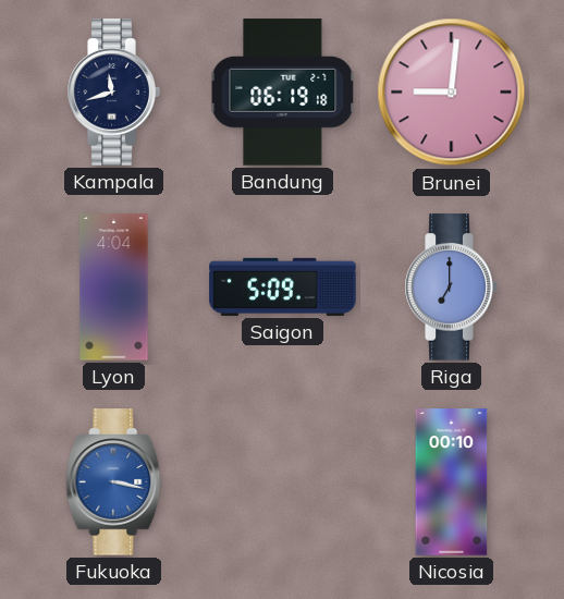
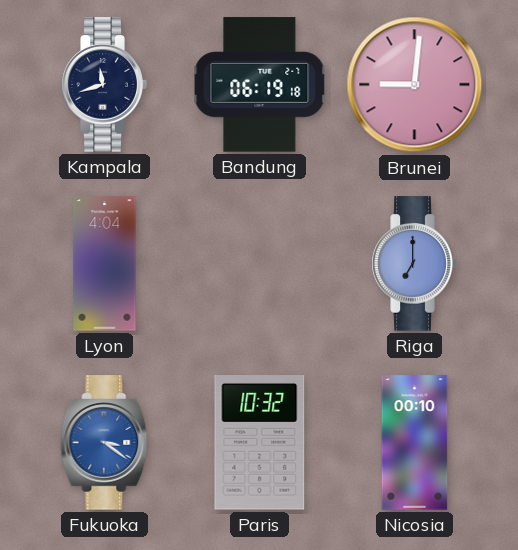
Saigon: 5:09 -> none (283, 286)
Fukuoka: 3:17 -> 3:21 (105, 443)
Paris: none -> 10:32 (260, 443)
